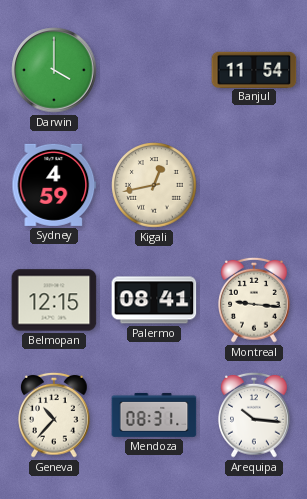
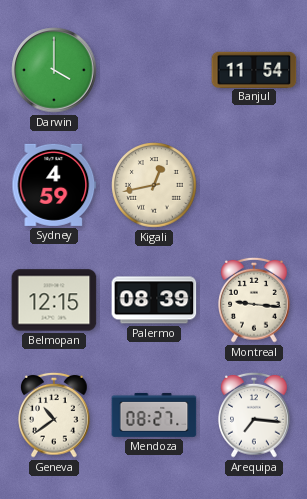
Palermo: 08:41 -> 08:39 (154, 300)
Geneva: 10:37 -> 10:39 (54, 415)
Mendoza: 08:31 -> 08:27 (154, 415)
Arequipa: 10:16 -> 7:16 (254, 415)
